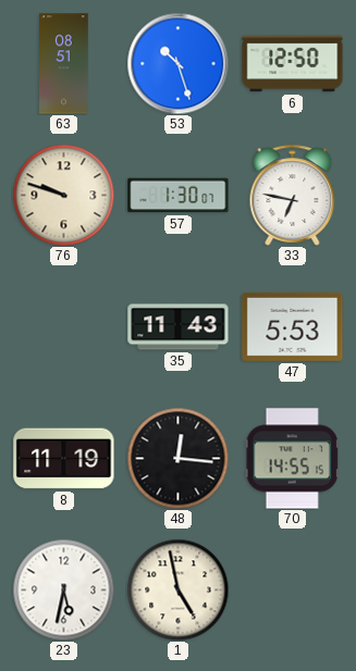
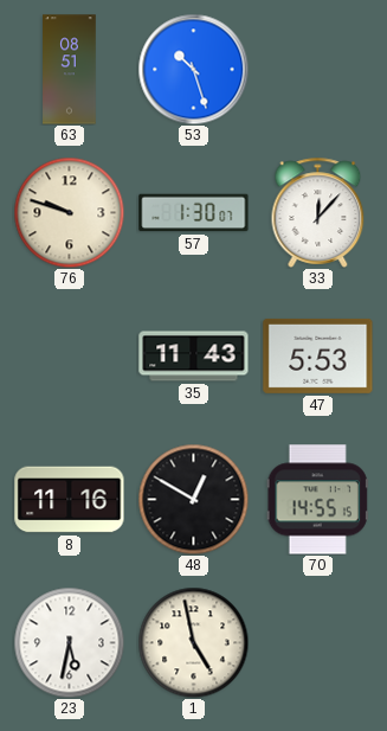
6: 12:50 -> none (293, 64)
33: 6:47 -> 12:07 (318, 212)
8: 11:19 -> 11:16 (70, 500)
48: 12:16 -> 12:50 (193, 499)
